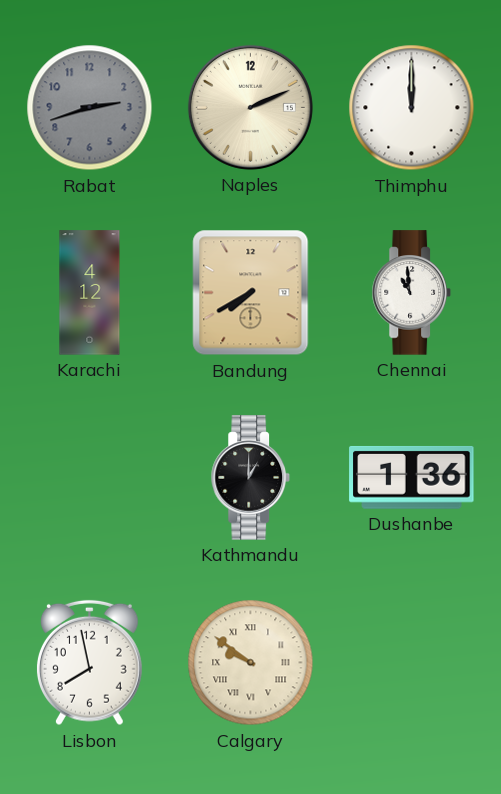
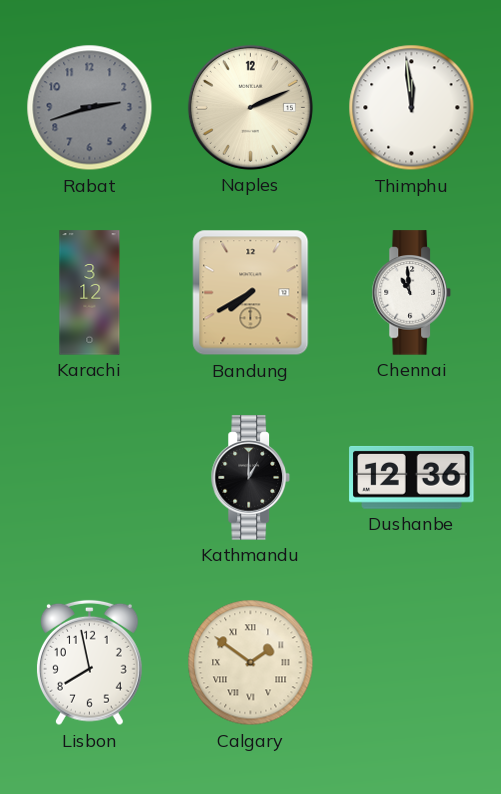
Thimphu: 12:00 -> 11:59 (412, 108)
Karachi: 4:12 -> 3:12 (90, 293)
Dushanbe: 1:36 -> 12:36 (412, 477)
Calgary: 9:51 -> 1:51 (251, 663)
